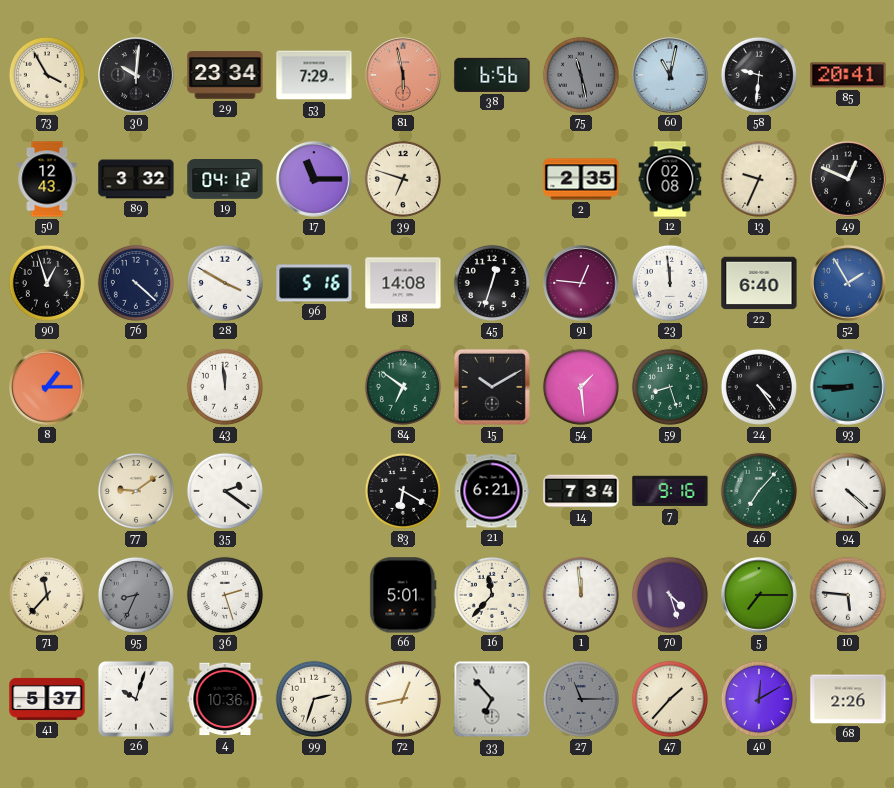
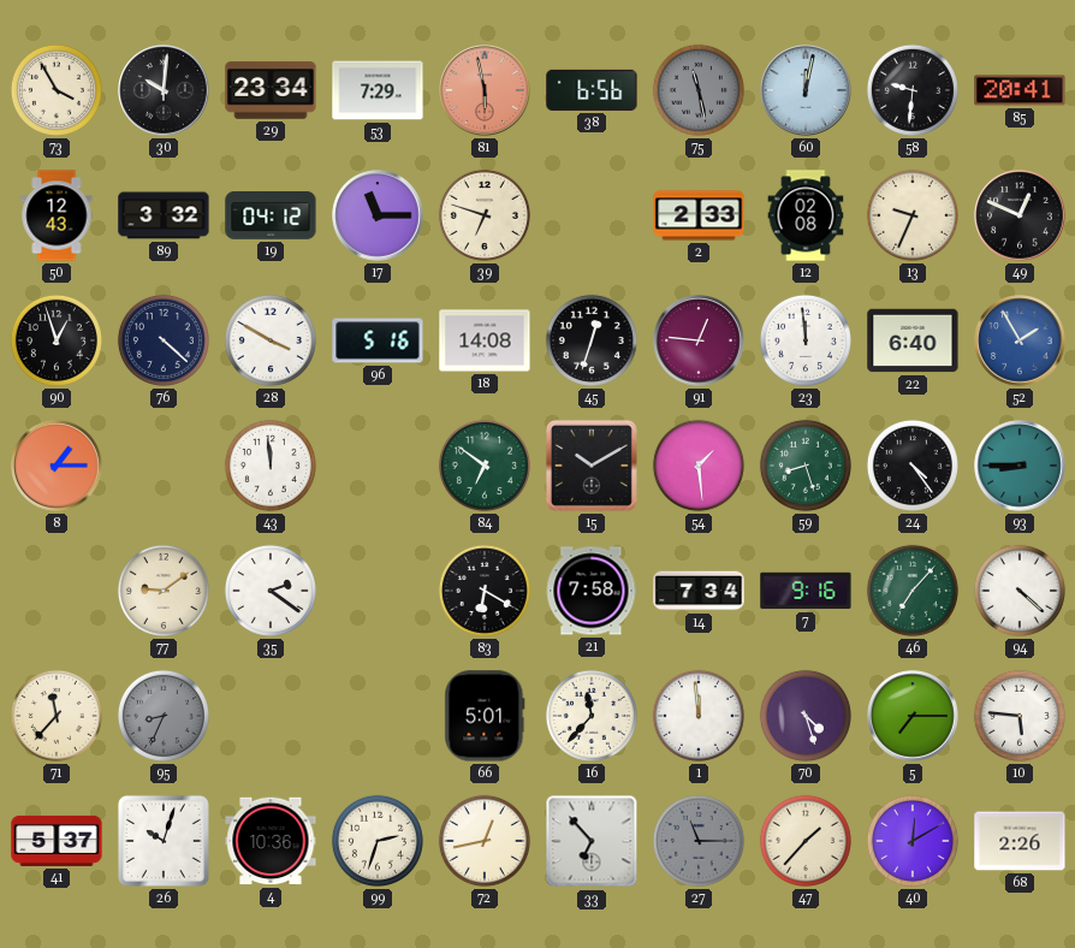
60: 11:02 -> 12:02 (806, 90)
2: 2:35 -> 2:33 (699, 215)
21: 6:21 -> 7:58 (592, 591)
36: 2:27 -> none (225, 595)
